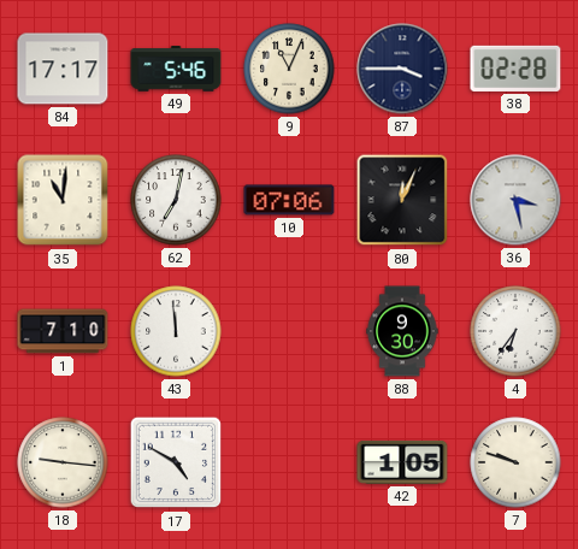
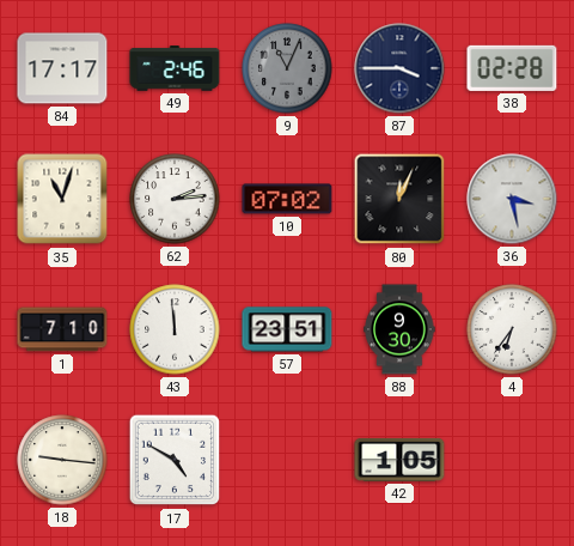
49: 5:46 -> 2:46 (175, 68)
9 dial: cream -> grey (287, 68)
35: 11:01 -> 11:03 (62, 199)
62: 7:02 -> 2:14 (175, 199)
10: 07:06 -> 07:02 (287, 199)
57: none -> 23:51 (287, 329)
7: 9:48 -> none (515, 462)
